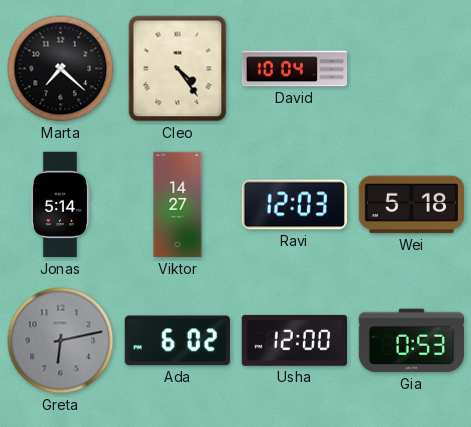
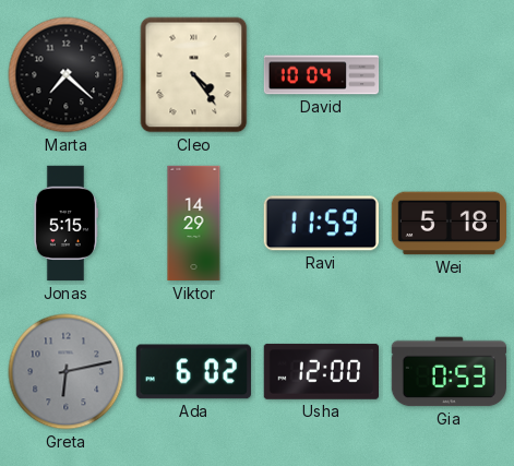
Jonas: 5:14 -> 5:15 (65, 224)
Viktor: 14:27 -> 14:29 (194, 224)
Ravi: 12:03 -> 11:59 (321, 224)
